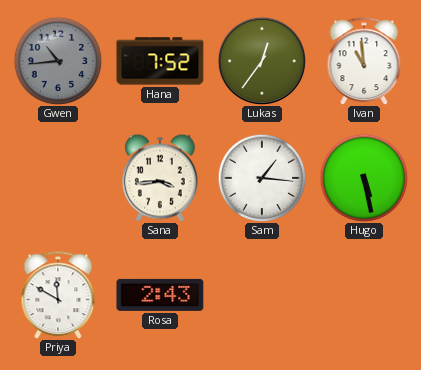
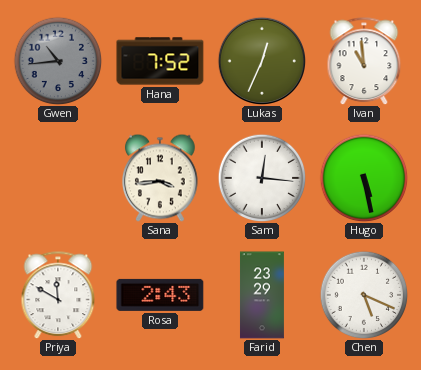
Lukas: 12:36 -> 12:34 (261, 60)
Sam: 1:16 -> 12:16 (262, 178)
Farid: none -> 23:29 (262, 295)
Chen: none -> 5:19 (364, 295)
